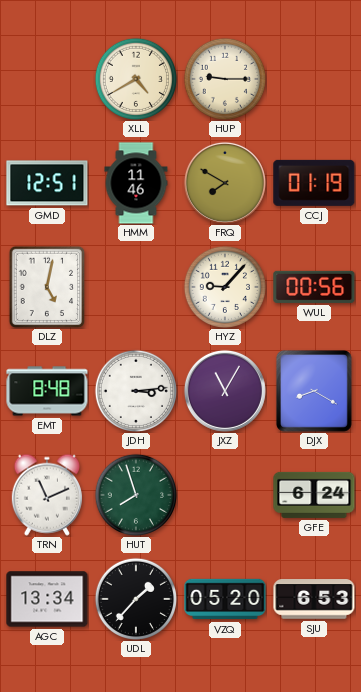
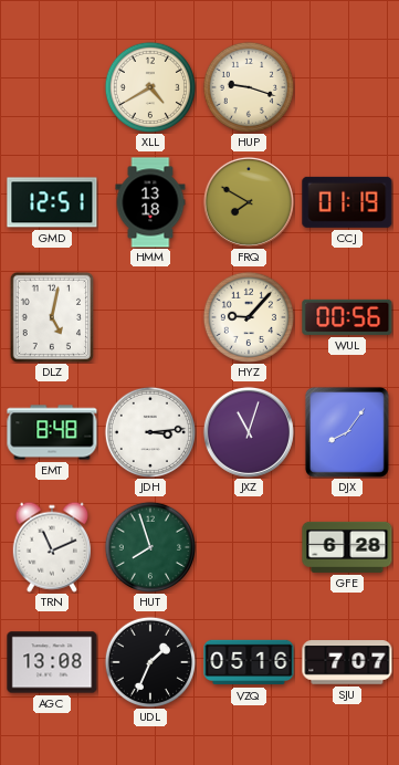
HUP: 9:15 -> 9:18 (248, 86)
HMM: 11:46 -> 13:18 (150, 202)
JXZ: 11:05 -> 11:03 (249, 432)
DJX: 8:20 -> 8:06 (347, 432)
GFE: 6:24 -> 6:28 (347, 547)
AGC: 13:34 -> 13:08 (52, 662)
UDL: 1:37 -> 1:34 (149, 661)
VZQ: 05:20 -> 05:16 (249, 662)
SJU: 6:53 -> 7:07 (347, 662)
